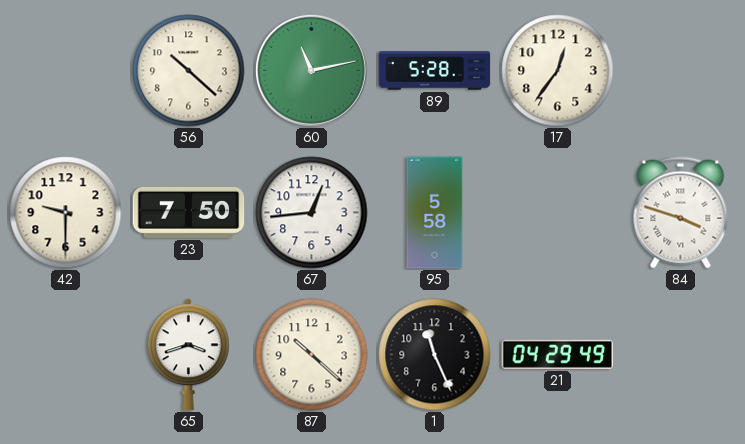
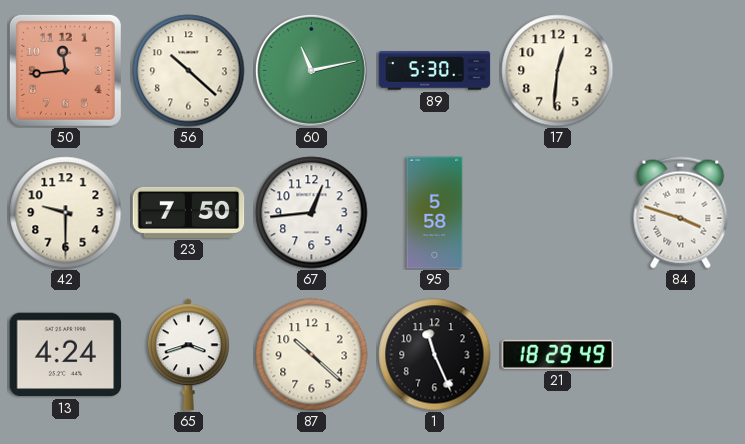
50: none -> 11:44 (65, 70)
89: 5:28 -> 5:30 (435, 71)
17: 12:36 -> 12:31 (558, 71)
13: none -> 4:24 (66, 355)
21: 04:29 -> 18:29 (558, 354)
